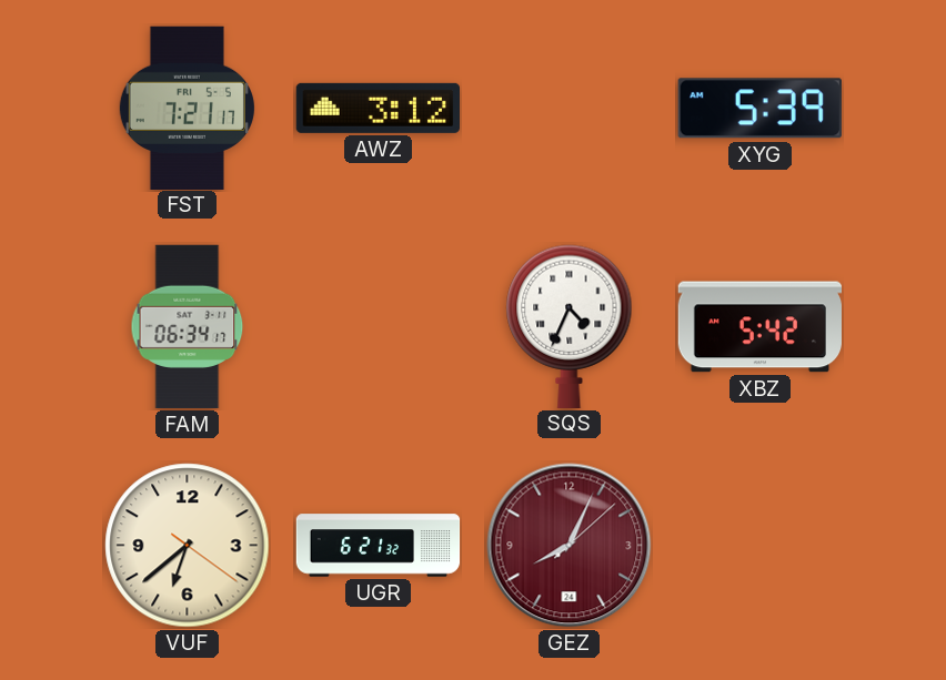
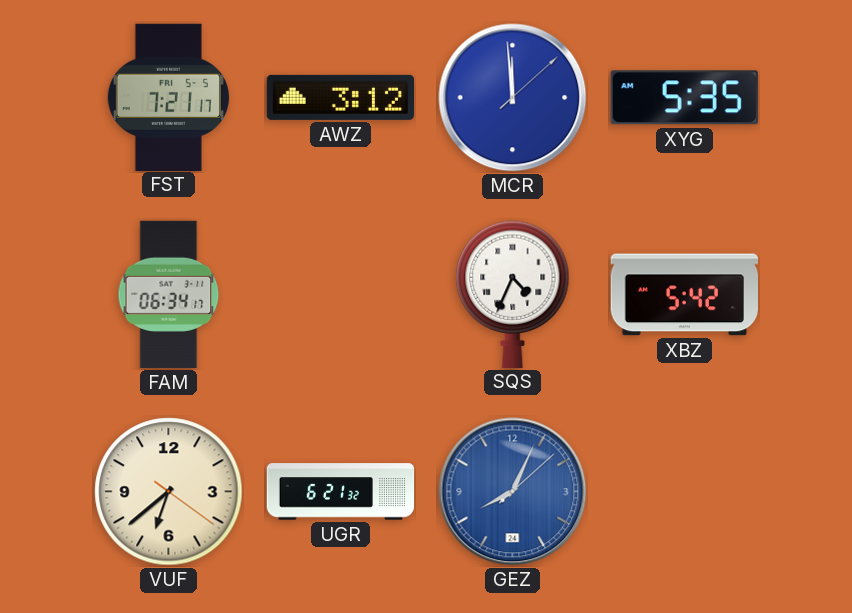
MCR: none -> 11:59 (513, 98)
XYG: 5:39 -> 5:35 (684, 98)
GEZ dial: burgundy -> blue (513, 492)
